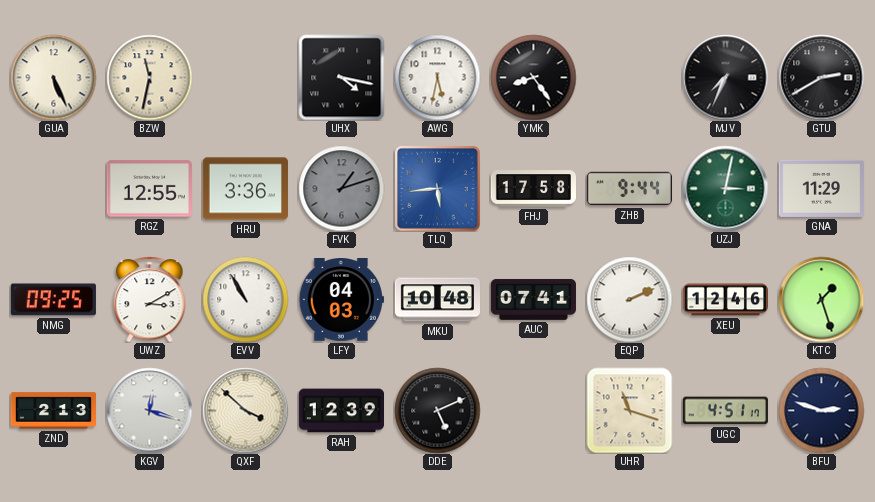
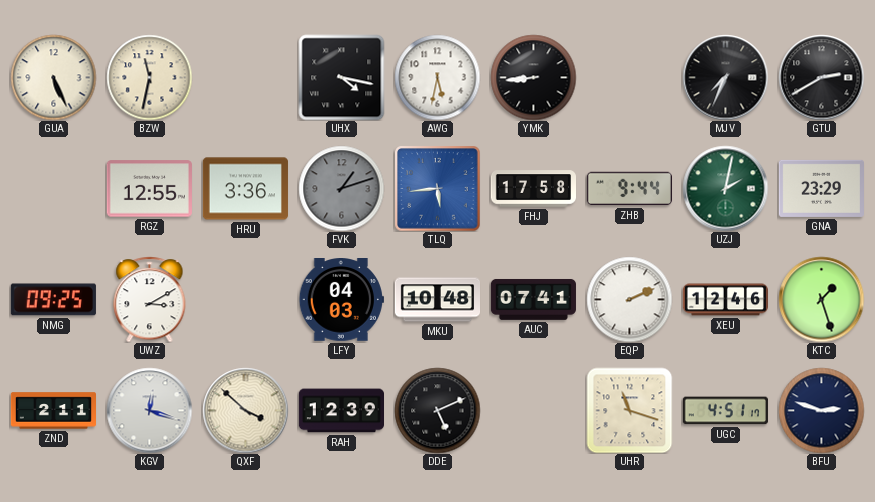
YMK: 8:24 -> 8:44 (533, 77)
UZJ: 3:02 -> 2:02 (725, 188)
GNA: 11:29 -> 23:29 (821, 188)
EVV: 10:55 -> none (245, 299)
ZND: 2:13 -> 2:11 (53, 411)
